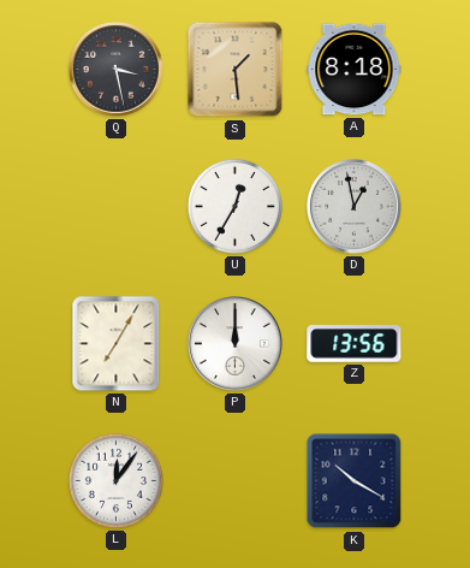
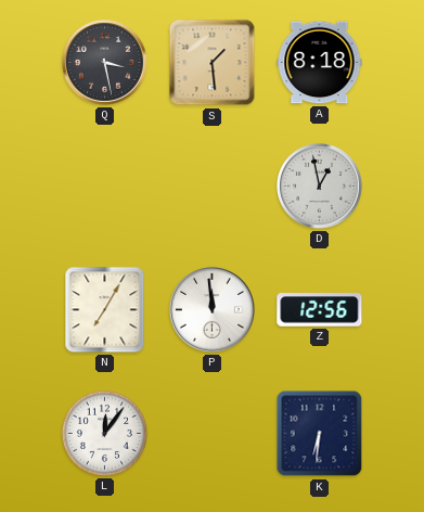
U: 12:35 -> none (234, 206)
P: 12:00 -> 11:59 (213, 310)
Z: 13:56 -> 12:56 (320, 310)
K: 10:20 -> 6:31 (320, 434)
